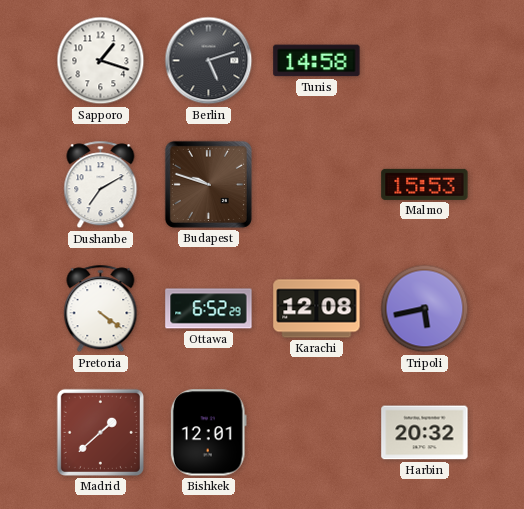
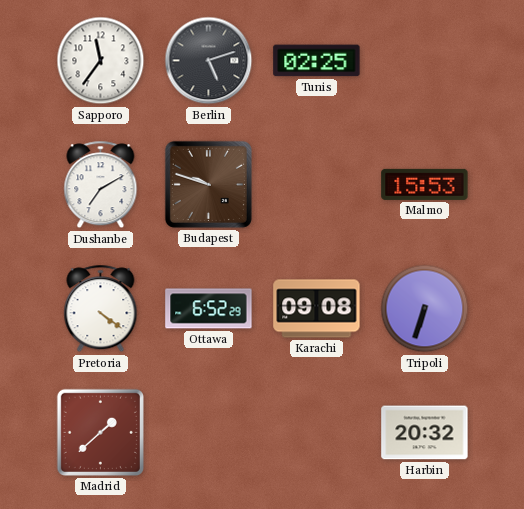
Sapporo: 1:18 -> 11:36 (101, 61)
Tunis: 14:58 -> 02:25 (317, 61)
Karachi: 12:08 -> 09:08 (317, 309)
Tripoli: 5:43 -> 6:33 (425, 309)
Bishkek: 12:01 -> none (208, 433)
